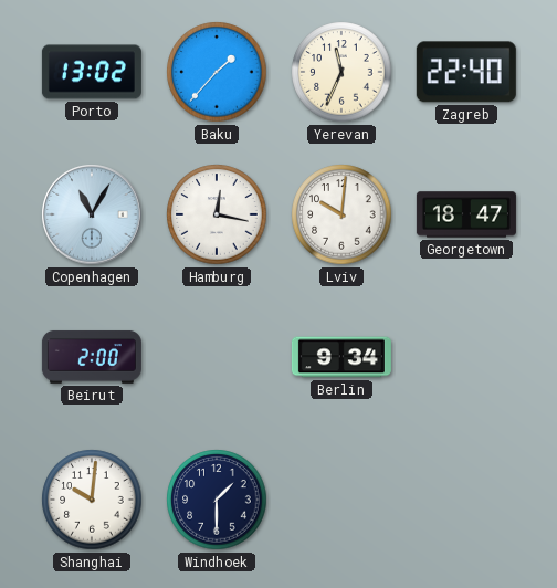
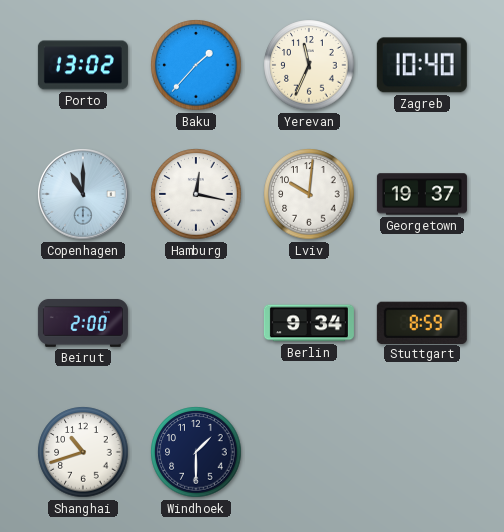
Zagreb: 22:40 -> 10:40 (422, 65)
Copenhagen: 11:05 -> 11:00 (83, 194)
Georgetown: 18:47 -> 19:37 (422, 194)
Stuttgart: none -> 8:59 (422, 322)
Shanghai: 10:01 -> 10:42 (83, 452)
